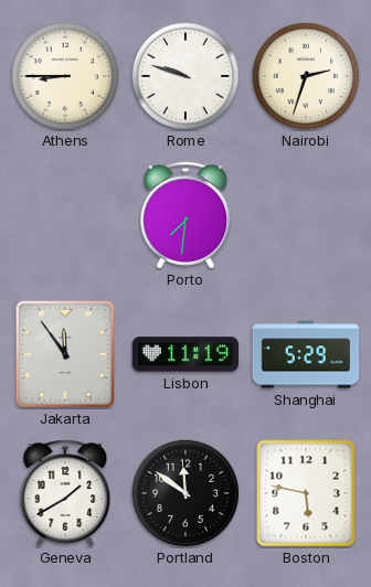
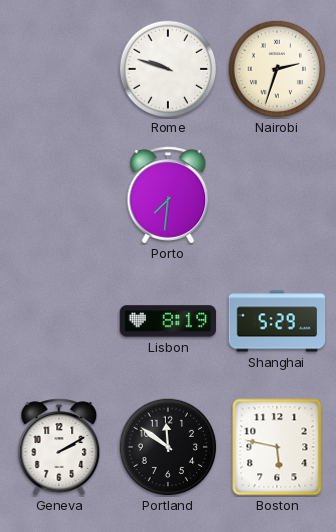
Athens: 8:45 -> none (65, 76)
Jakarta: 11:54 -> none (65, 354)
Lisbon: 11:19 -> 8:19 (168, 321)
Geneva: 1:40 -> 2:10 (59, 447)
